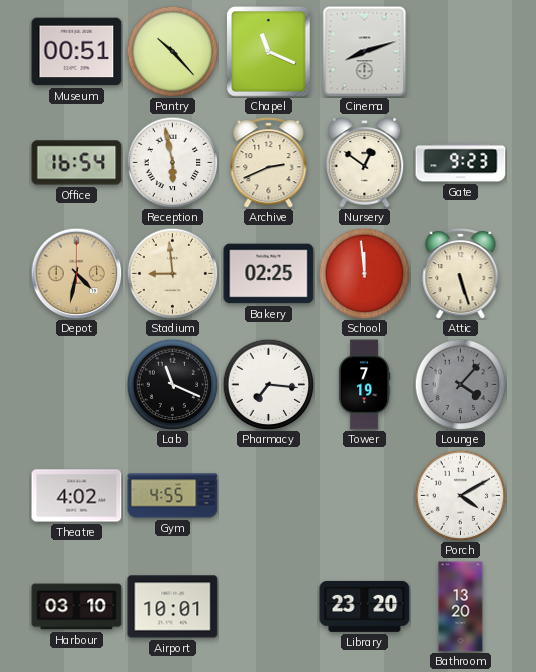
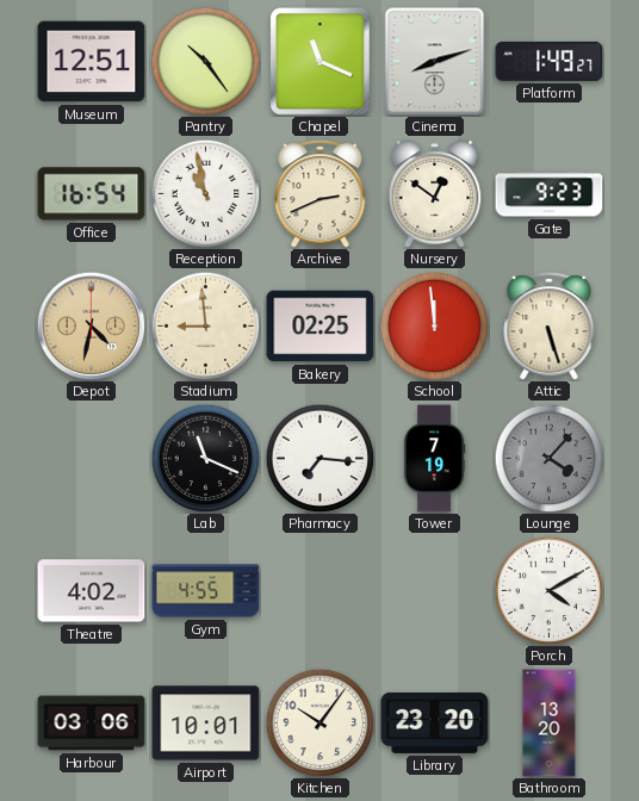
Museum: 00:51 -> 12:51 (92, 62)
Pantry: 10:23 -> 10:24 (205, 61)
Platform: none -> 1:49 (550, 61)
Reception: 5:58 -> 10:58 (205, 193)
Harbour: 03:10 -> 03:06 (92, 724)
Kitchen: none -> 10:06 (319, 722)
